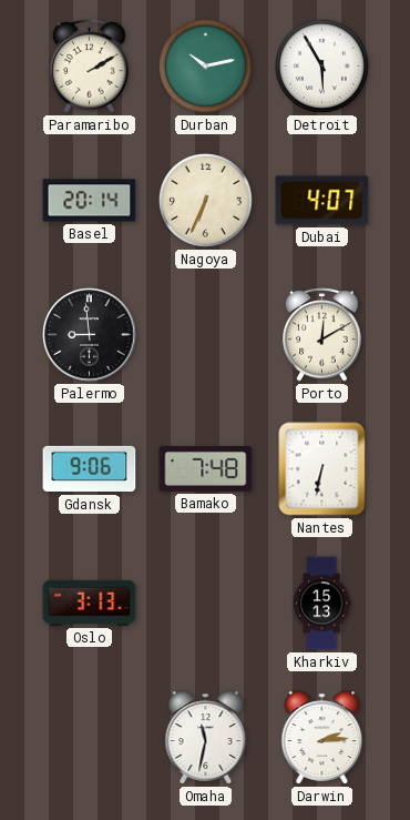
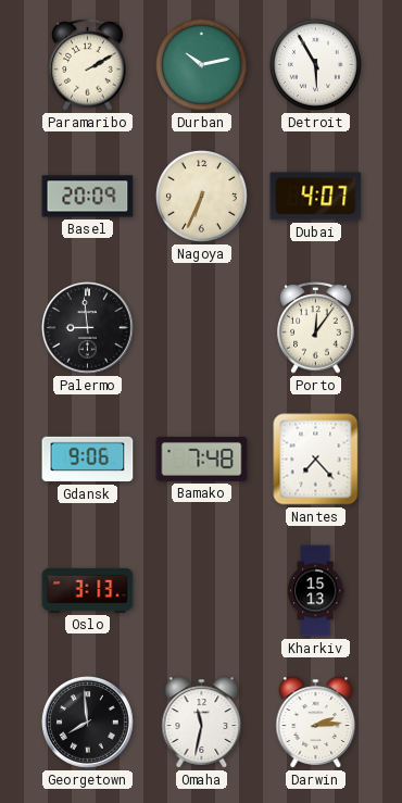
Basel: 20:14 -> 20:09 (88, 197)
Porto: 12:10 -> 12:06 (316, 328)
Nantes: 6:32 -> 7:23 (316, 460)
Georgetown: none -> 7:59 (88, 723)
